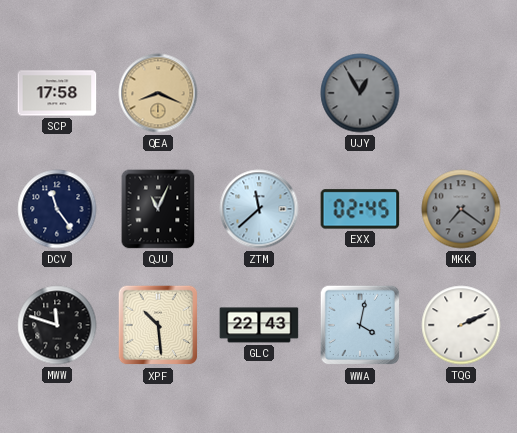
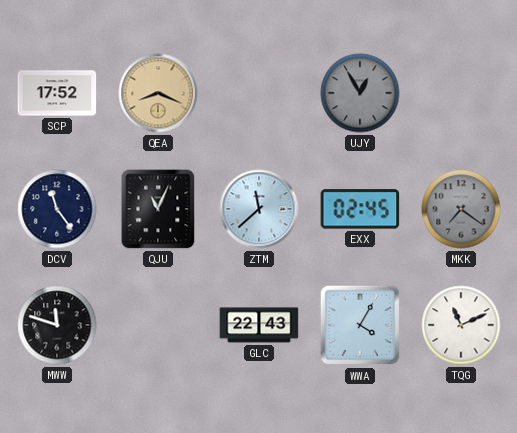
SCP: 17:58 -> 17:52 (57, 93)
XPF: 10:29 -> none (158, 325)
WWA: 4:02 -> 4:05 (360, 325)
TQG: 2:11 -> 11:11 (461, 325)
